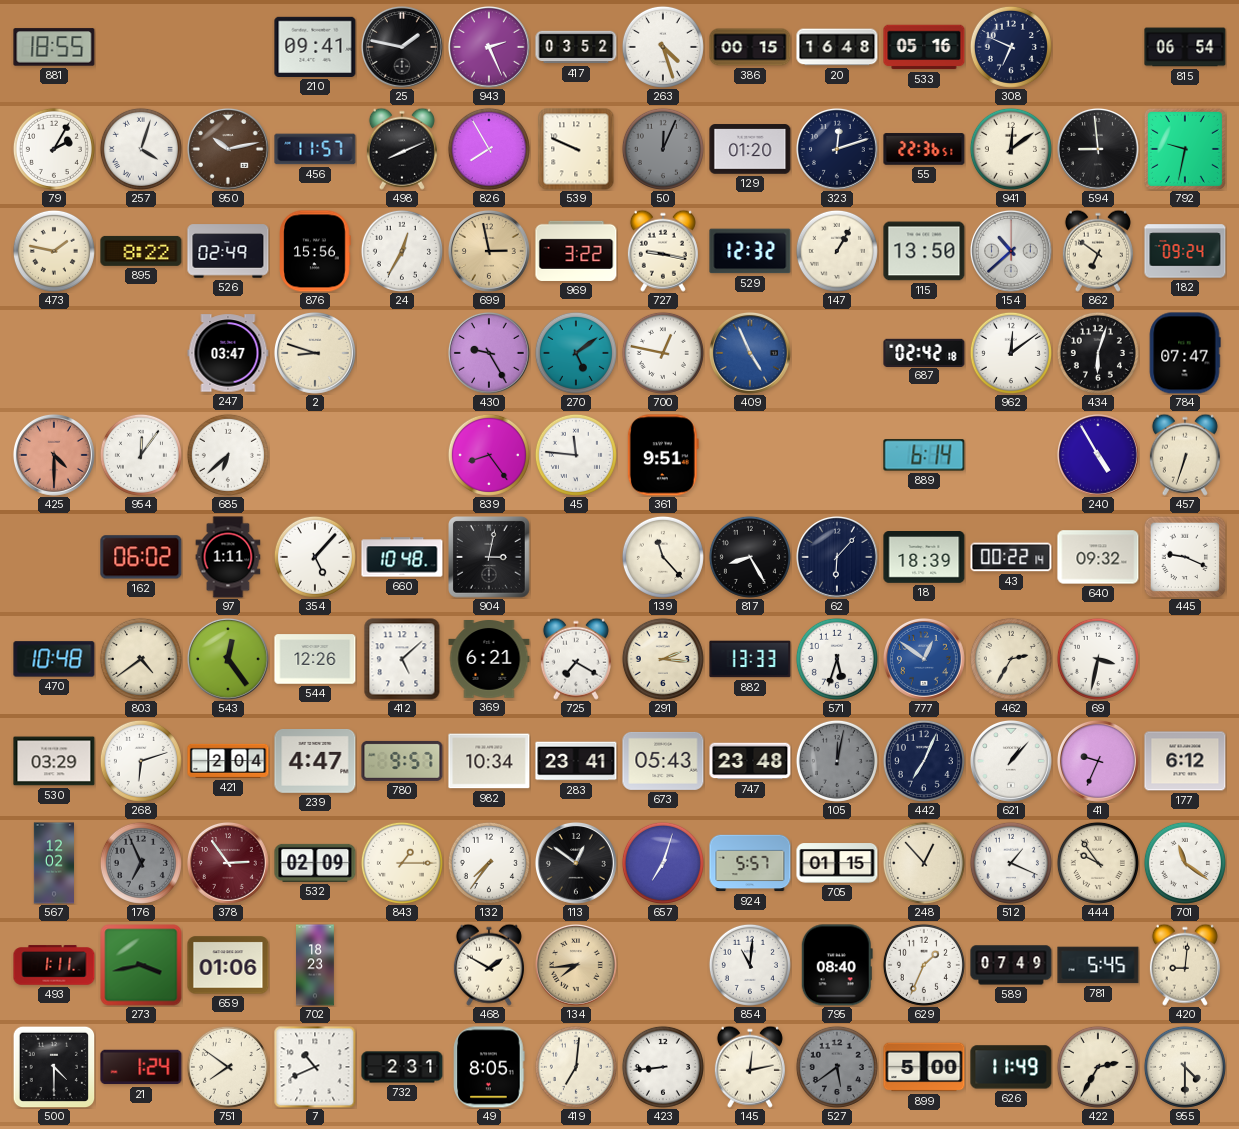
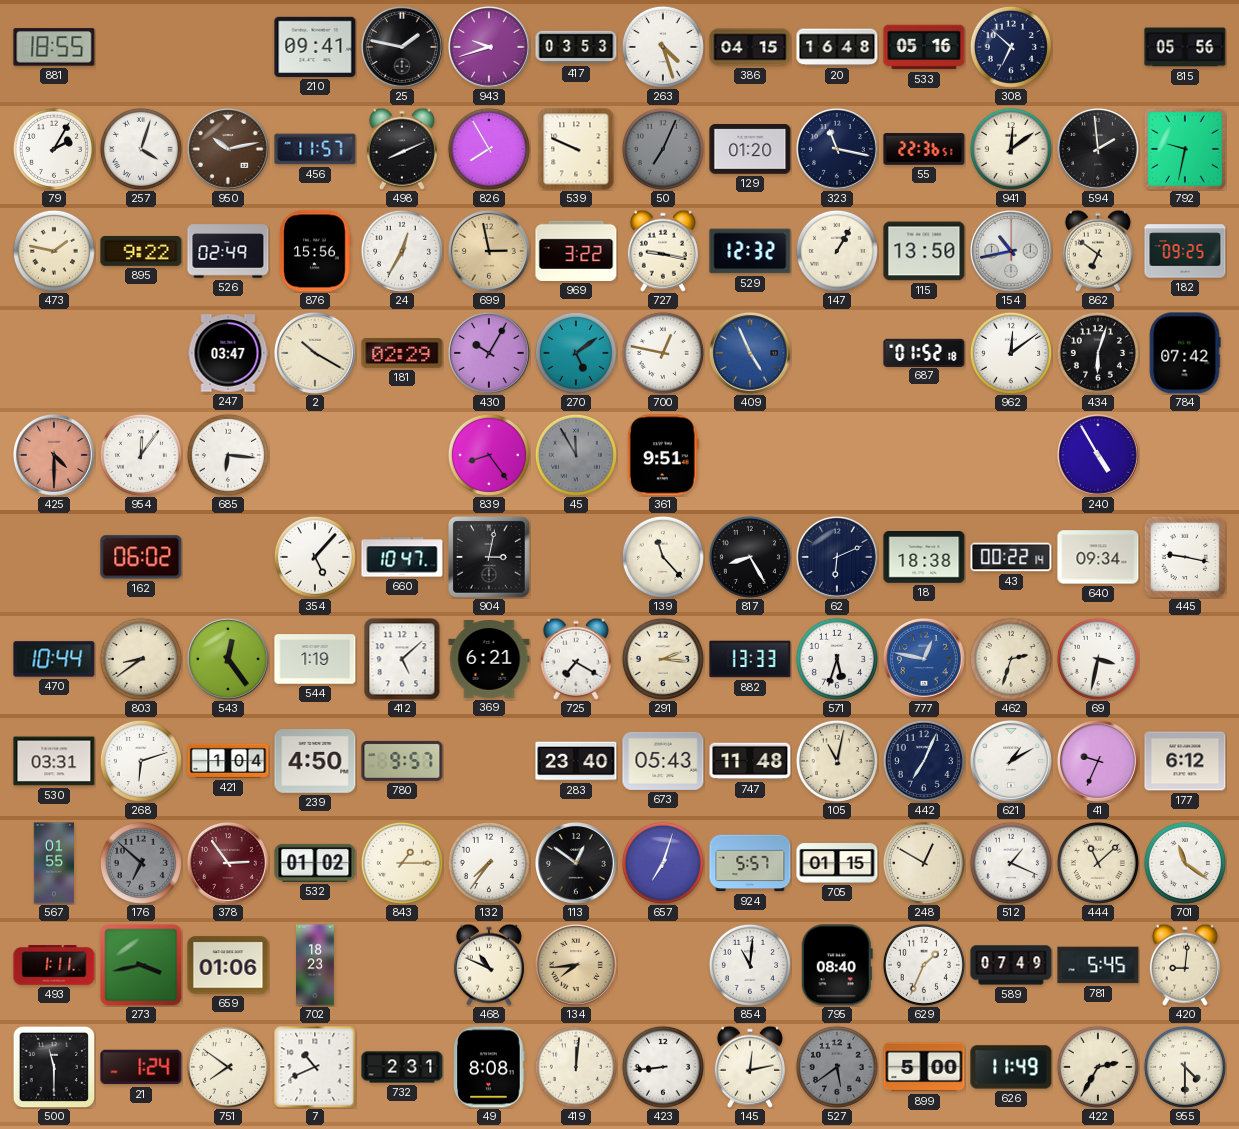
943: 2:26 -> 9:42 (489, 47)
417: 03:52 -> 03:53 (576, 47)
386: 00:15 -> 04:15 (750, 47)
308: 6:49 -> 6:52 (1011, 47)
815: 06:54 -> 05:56 (1185, 47)
50: 12:04 -> 7:04 (663, 149)
323: 12:12 -> 11:17 (837, 149)
594: 8:59 -> 1:59 (1098, 149)
895: 8:22 -> 9:22 (141, 251)
154: 10:38 -> 10:43 (1011, 251)
182: 09:24 -> 09:25 (1185, 251)
2: 8:48 -> 10:20 (315, 353)
181: none -> 02:29 (402, 354)
430: 9:25 -> 10:05 (489, 353)
687: 02:42 -> 01:52 (924, 352)
784: 07:47 -> 07:42 (1185, 353)
685: 6:38 -> 6:16 (228, 455)
45: 11:46 -> 11:55 (576, 455)
45 dial: white -> grey (576, 455)
889: 6:14 -> none (924, 455)
457: 6:33 -> none (1185, 455)
97: 1:11 -> none (228, 557)
660: 10:48 -> 10:47 (402, 557)
62: 6:07 -> 6:11 (837, 557)
18: 18:39 -> 18:38 (924, 558)
640: 09:32 -> 09:34 (1098, 557)
445: 9:19 -> 9:17 (1185, 557)
470: 10:48 -> 10:44 (54, 659)
803: 4:39 -> 8:39 (141, 659)
544: 12:26 -> 1:19 (315, 659)
777: 12:51 -> 12:47 (924, 659)
462: 2:35 -> 2:33 (1011, 659)
530: 03:29 -> 03:31 (54, 761)
421: 2:04 -> 1:04 (228, 761)
239: 4:47 -> 4:50 (315, 762)
982: 10:34 -> none (489, 761)
283: 23:41 -> 23:40 (576, 761)
747: 23:48 -> 11:48 (750, 761)
105: 12:02 -> 11:02 (837, 761)
105 dial: grey -> cream (837, 761)
621: 1:07 -> 1:10 (1011, 761)
567: 12:02 -> 01:55 (54, 863)
176: 6:56 -> 6:52 (141, 863)
532: 02:09 -> 01:02 (315, 863)
248: 12:53 -> 12:50 (924, 863)
444: 9:54 -> 11:08 (1098, 863)
468: 1:50 -> 10:49 (489, 965)
500: 4:30 -> 11:30 (54, 1067)
49: 8:05 -> 8:08 (489, 1067)
419: 7:01 -> 12:01 (576, 1067)
